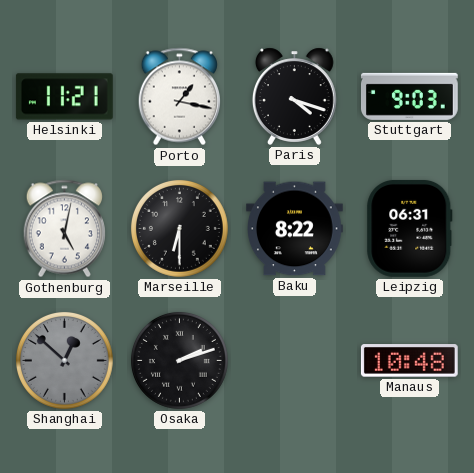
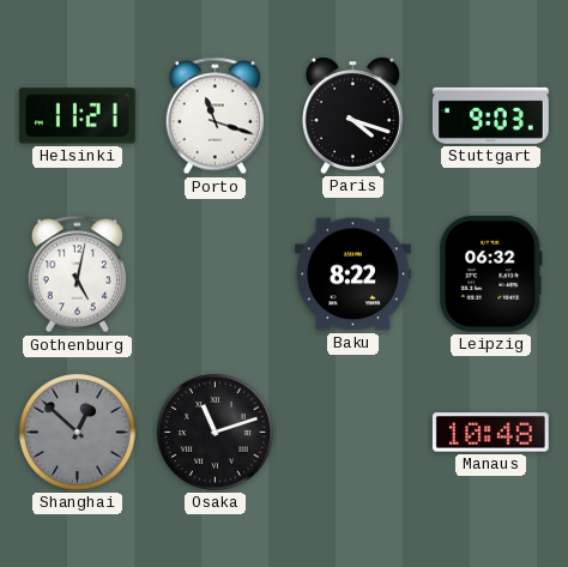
Porto: 1:17 -> 11:18 (214, 116)
Marseille: 6:30 -> none (179, 228)
Leipzig: 06:31 -> 06:32 (491, 273)
Osaka: 2:12 -> 11:12 (214, 432)
